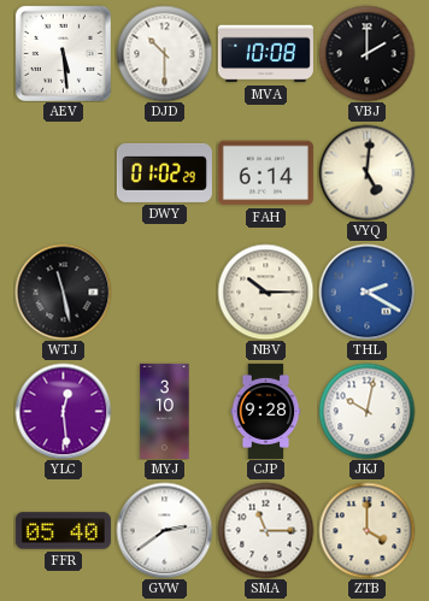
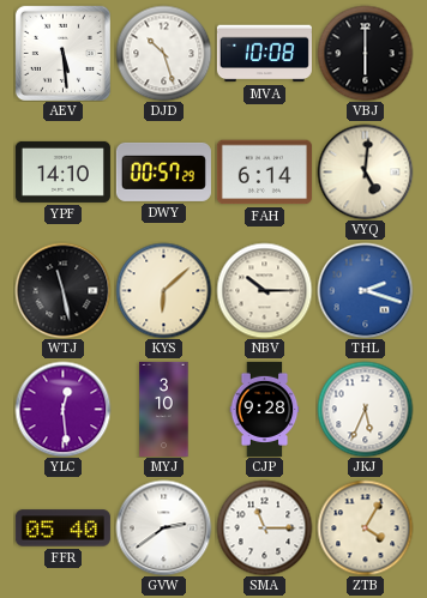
DJD: 10:30 -> 10:27 (163, 53)
VBJ: 2:00 -> 6:00 (365, 53)
YPF: none -> 14:10 (62, 171)
DWY: 01:02 -> 00:57 (163, 171)
KYS: none -> 6:08 (163, 290)
THL: 2:20 -> 2:18 (365, 290)
JKJ: 10:02 -> 5:34 (365, 409)
ZTB: 4:00 -> 4:05 (365, 527)
